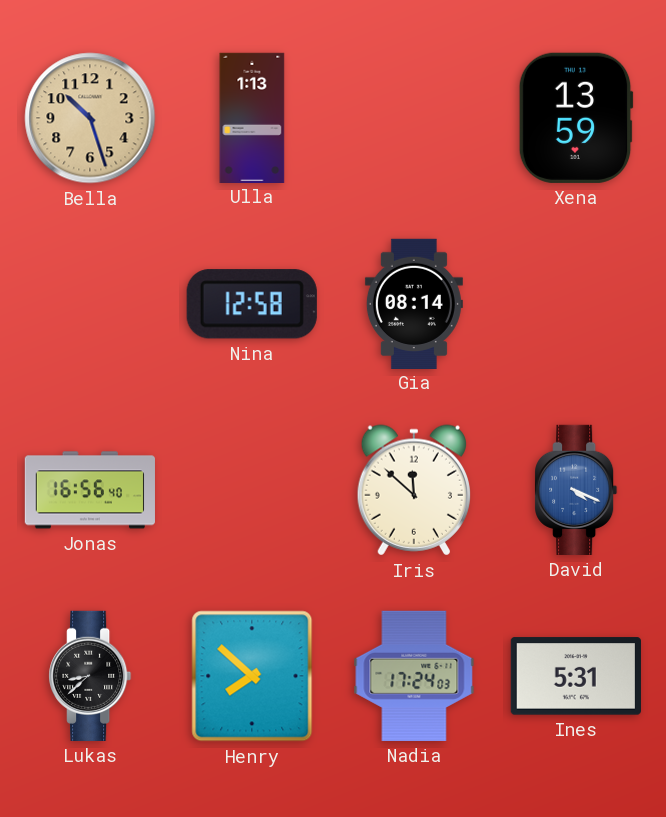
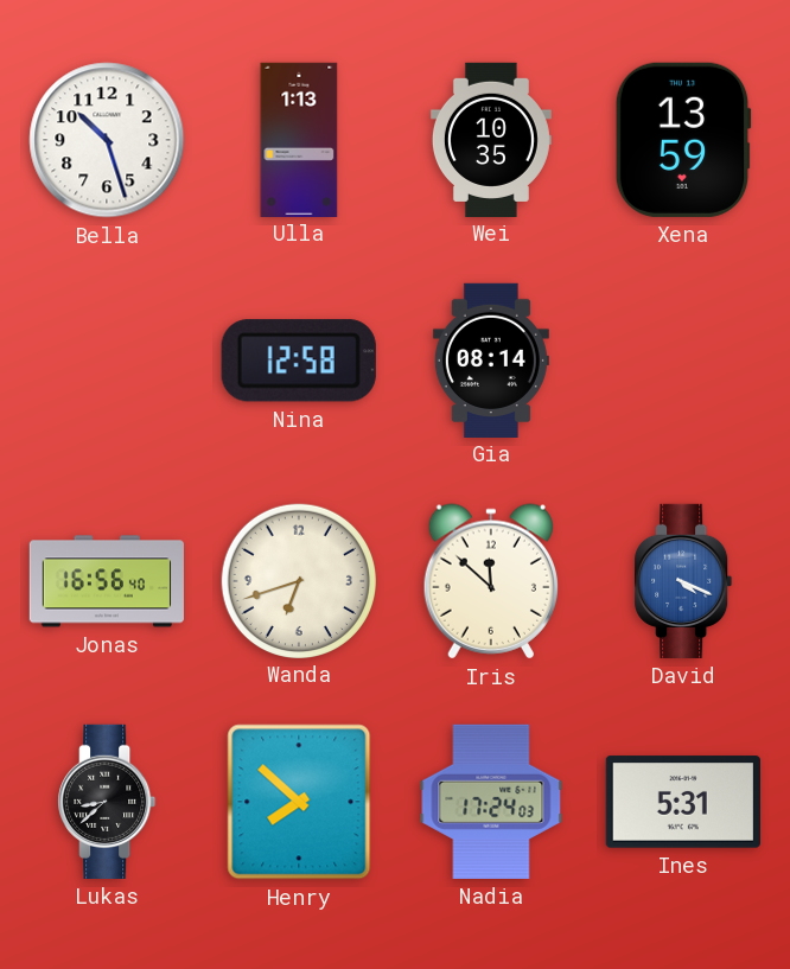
Bella dial: champagne -> white (107, 140)
Wei: none -> 10:35 (491, 139)
Wanda: none -> 6:42 (298, 580)
